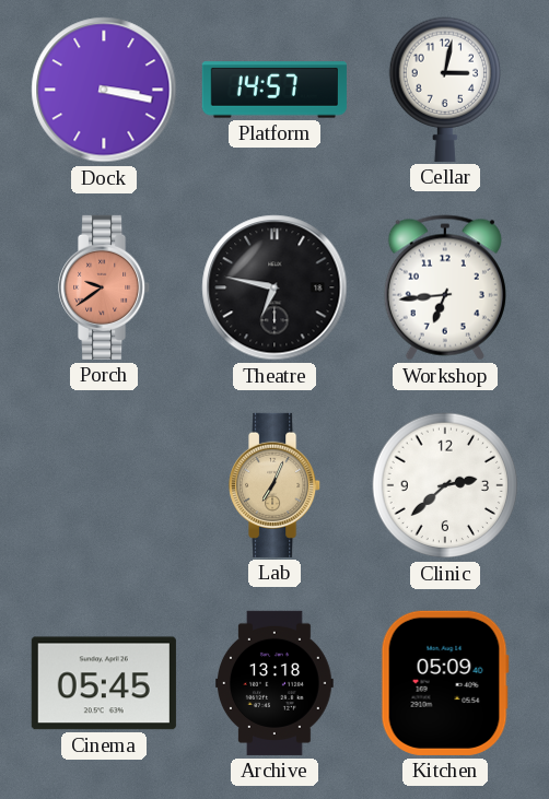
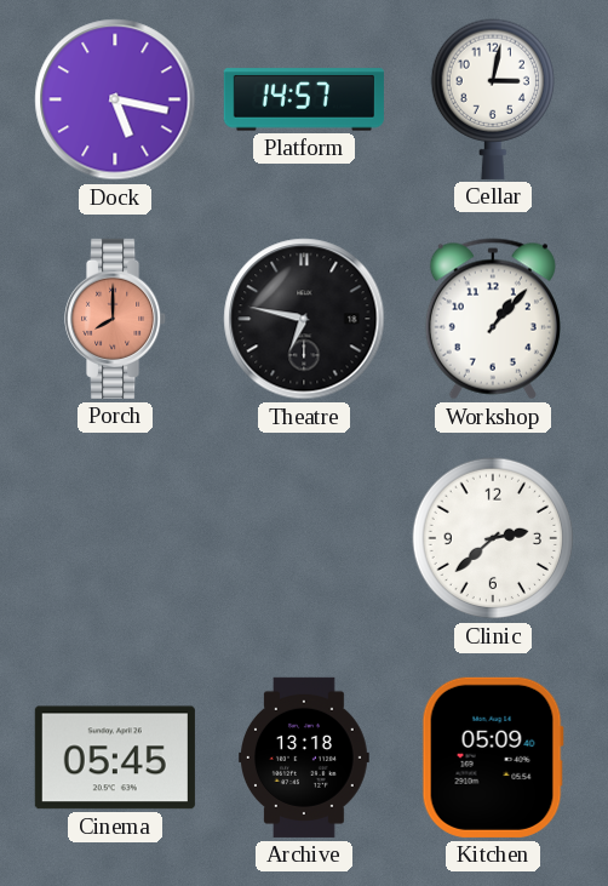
Dock: 3:17 -> 5:17 (115, 99)
Porch: 9:39 -> 8:00 (116, 319)
Workshop: 6:44 -> 1:07 (493, 319)
Lab: 7:04 -> none (276, 485)
